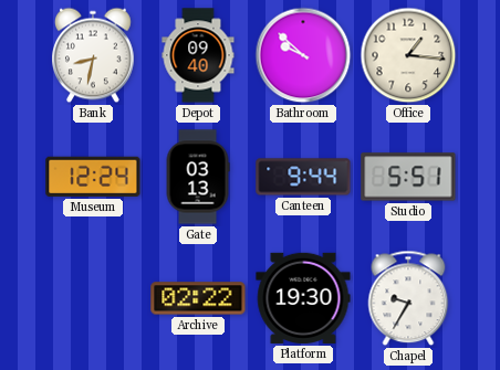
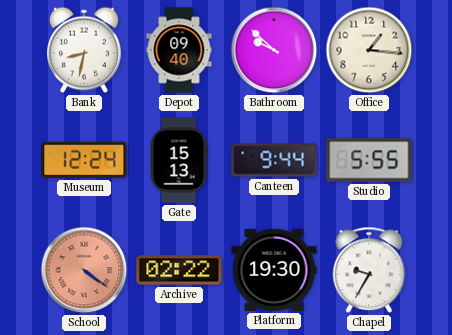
Gate: 03:13 -> 15:13 (179, 160)
Studio: 5:51 -> 5:55 (369, 160)
School: none -> 4:21 (84, 270)
